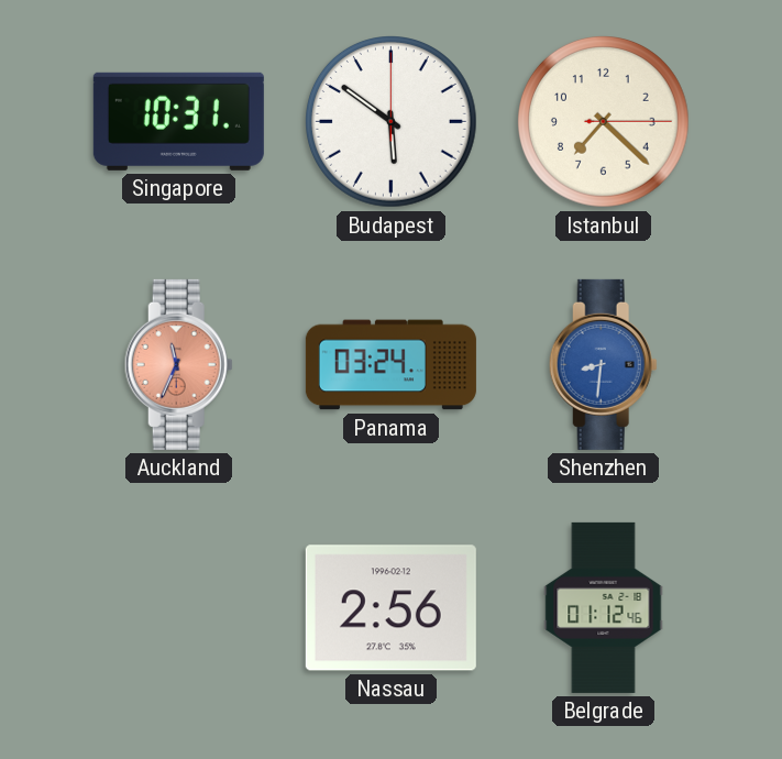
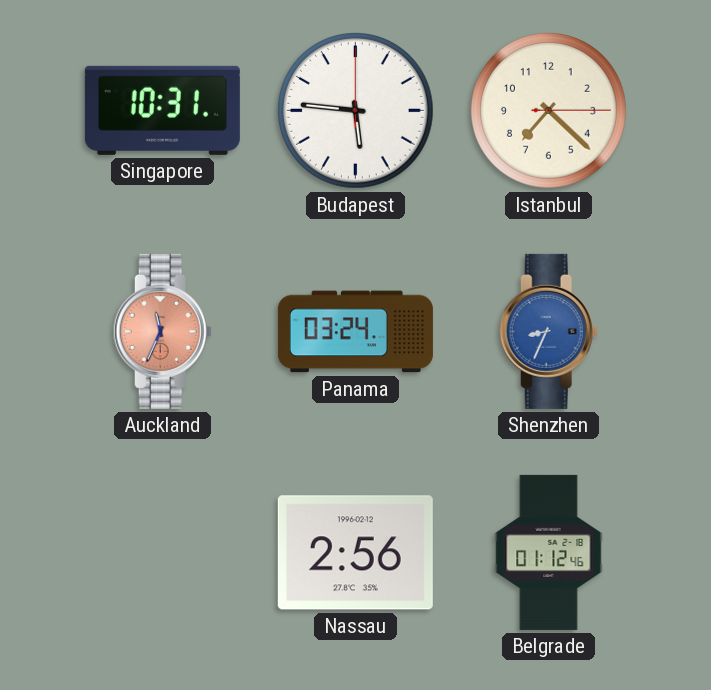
Budapest: 5:51 -> 5:46 (356, 111)
Shenzhen: 8:31 -> 8:34 (548, 331)
